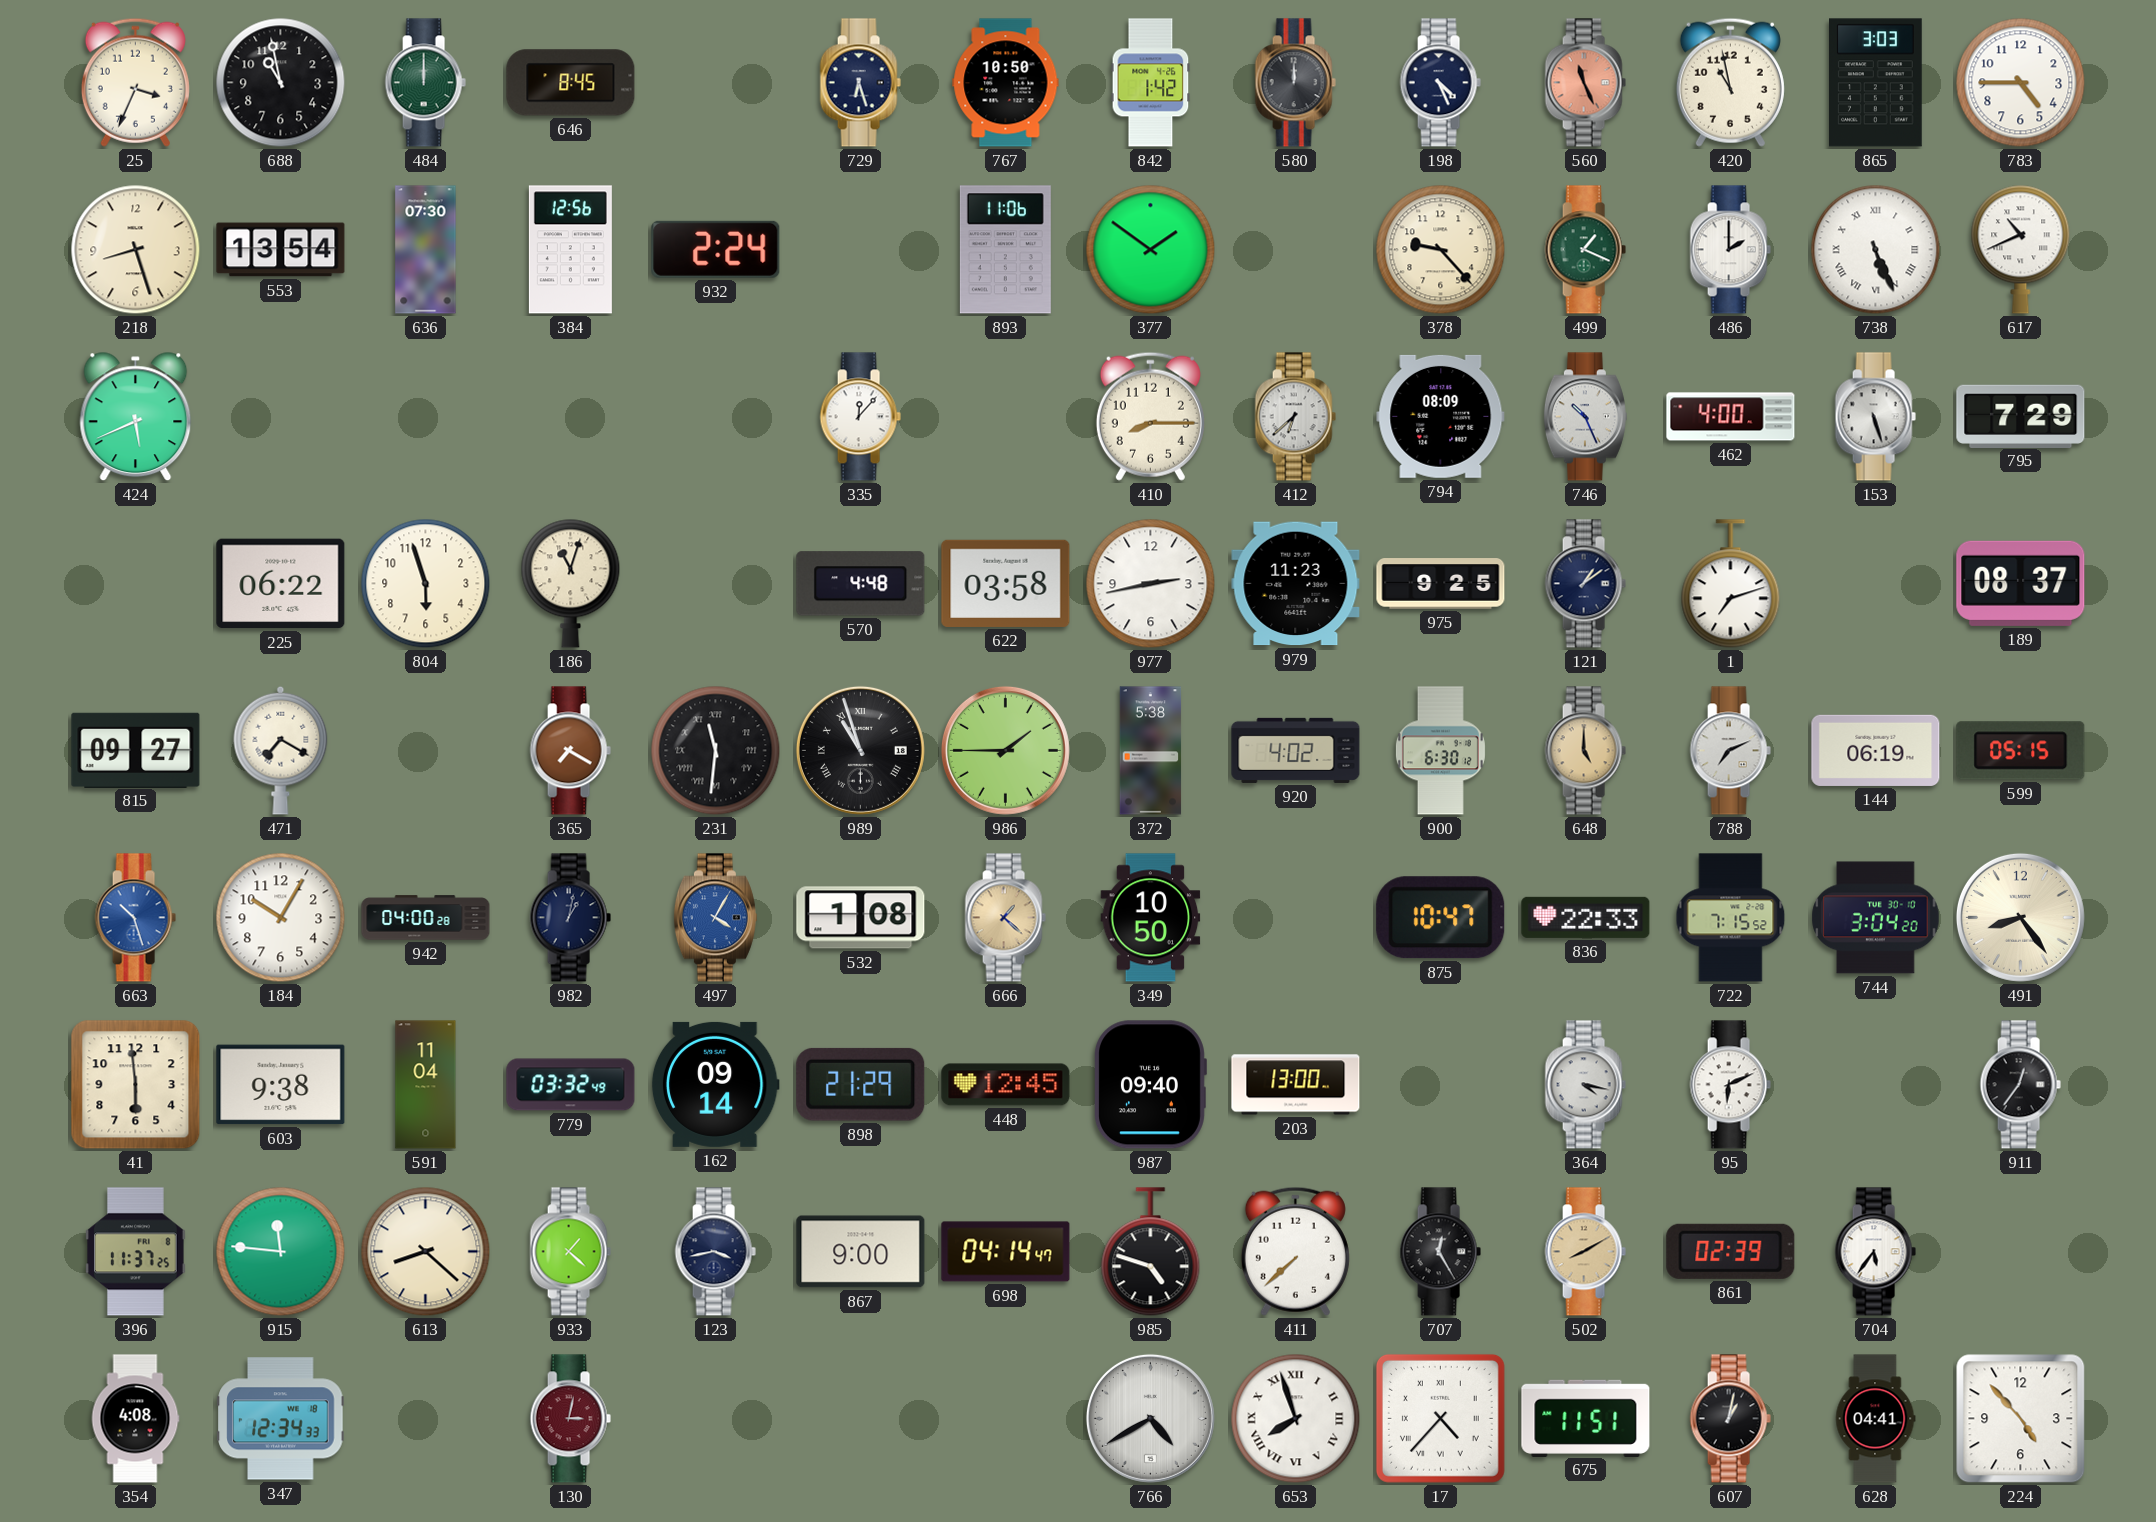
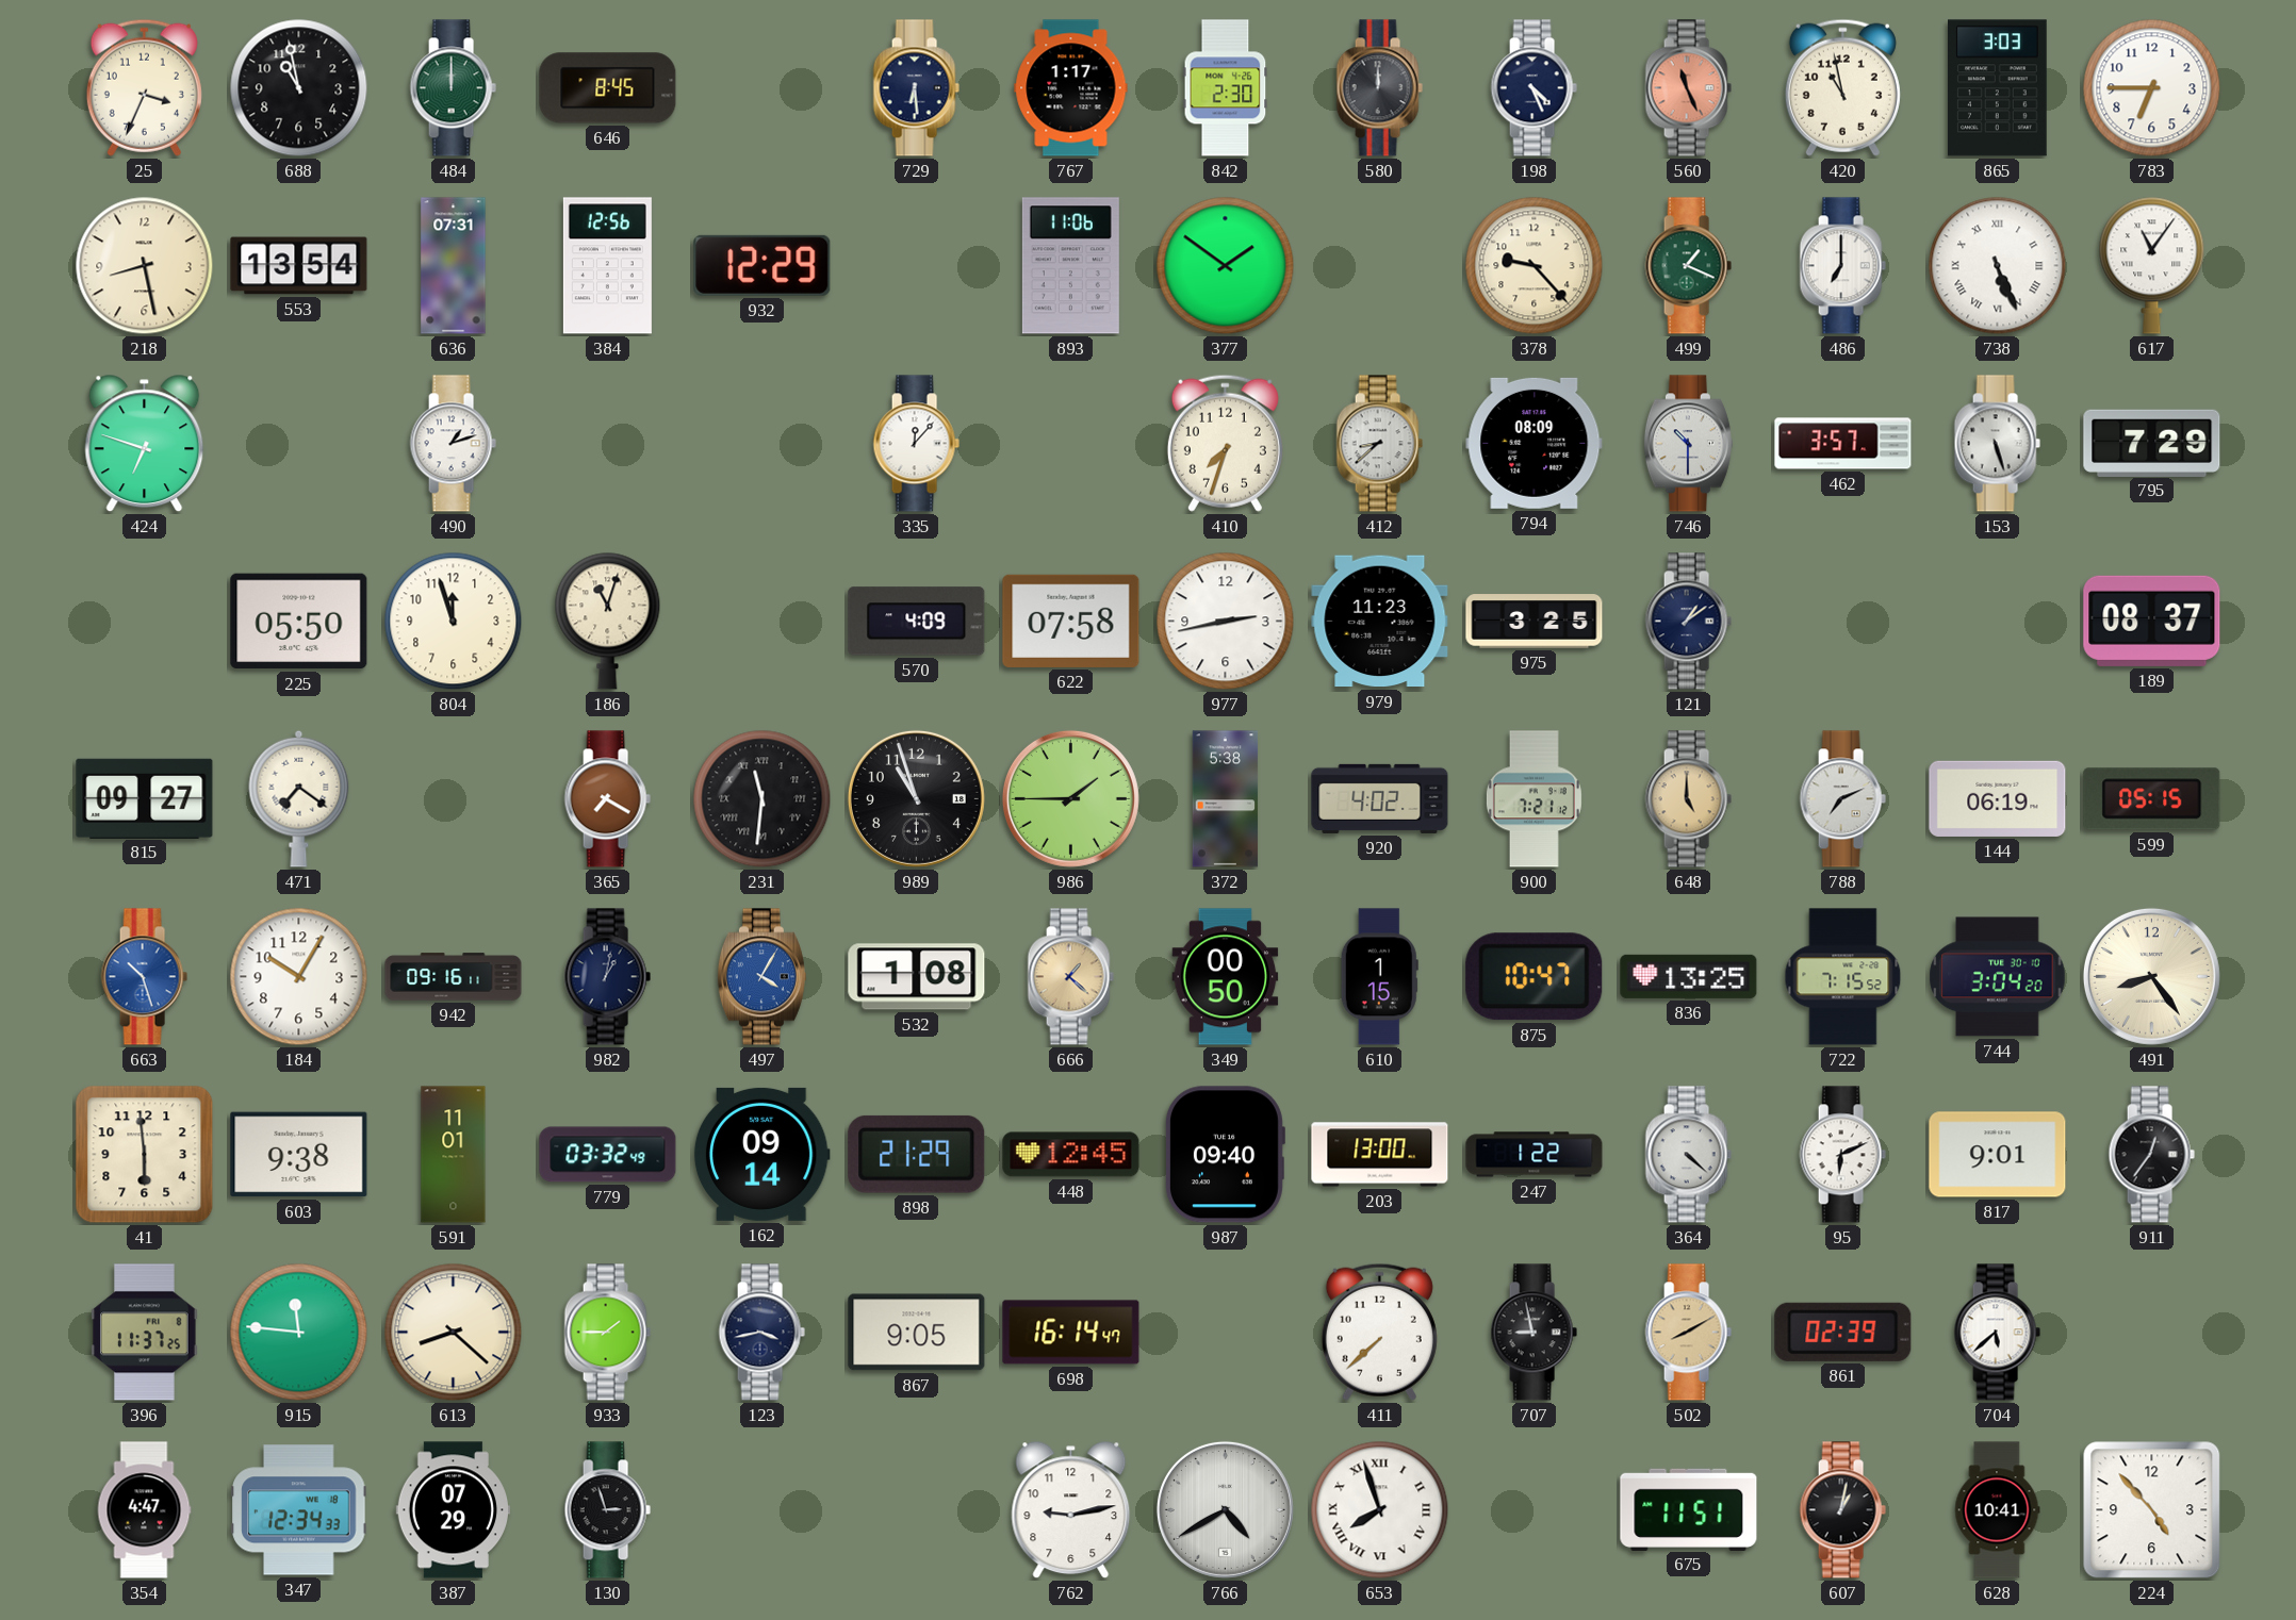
729: 6:27 -> 6:29 (916, 88)
767: 10:50 -> 1:17 (1071, 88)
842: 1:42 -> 2:30 (1226, 88)
783: 4:45 -> 6:45 (2152, 88)
218: 8:27 -> 8:28 (145, 266)
636: 07:30 -> 07:31 (454, 266)
932: 2:24 -> 12:29 (762, 265)
486: 2:00 -> 7:00 (1842, 266)
617: 10:41 -> 11:06 (2152, 265)
424: 5:41 -> 6:48 (145, 444)
490: none -> 1:12 (453, 444)
410: 8:15 -> 7:33 (1225, 443)
412: 6:38 -> 8:38 (1379, 444)
746: 10:26 -> 10:30 (1688, 444)
462: 4:00 -> 3:57 (1843, 444)
225: 06:22 -> 05:50 (299, 622)
804: 5:57 -> 11:57 (454, 622)
570: 4:48 -> 4:09 (917, 622)
622: 03:58 -> 07:58 (1071, 621)
975: 9:25 -> 3:25 (1535, 622)
1: 7:12 -> none (1731, 584)
471: 7:20 -> 7:21 (299, 798)
989 numerals: Roman -> Arabic (916, 798)
900: 6:30 -> 7:21 (1534, 799)
942: 04:00 -> 09:16 (454, 977)
349: 10:50 -> 00:50 (1226, 977)
610: none -> 1:15 (1379, 977)
836: 22:33 -> 13:25 (1689, 976)
591: 11:04 -> 11:01 (454, 1155)
247: none -> 1:22 (1535, 1155)
364: 4:17 -> 4:22 (1688, 1155)
817: none -> 9:01 (1998, 1155)
933: 1:22 -> 1:45 (607, 1333)
867: 9:00 -> 9:05 (917, 1333)
698: 04:14 -> 16:14 (1071, 1333)
985: 4:48 -> none (1151, 1252)
707: 12:25 -> 8:58 (1534, 1333)
704: 5:36 -> 5:38 (1997, 1333)
354: 4:08 -> 4:47 (144, 1510)
387: none -> 07:29 (453, 1510)
130: 3:02 -> 2:57 (607, 1510)
130 dial: burgundy -> black (607, 1510)
762: none -> 9:13 (1071, 1510)
17: 4:37 -> none (1440, 1418)
628: 04:41 -> 10:41 (1997, 1510)
